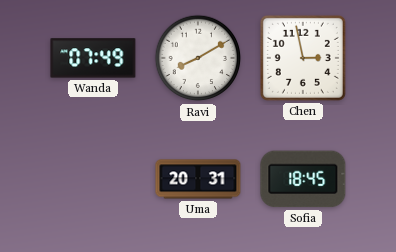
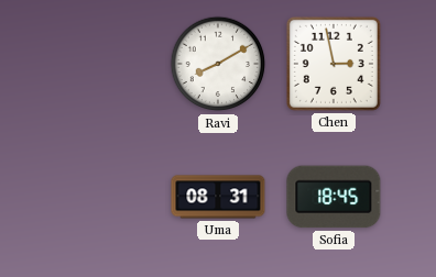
Wanda: 07:49 -> none (93, 58)
Uma: 20:31 -> 08:31 (218, 197)
